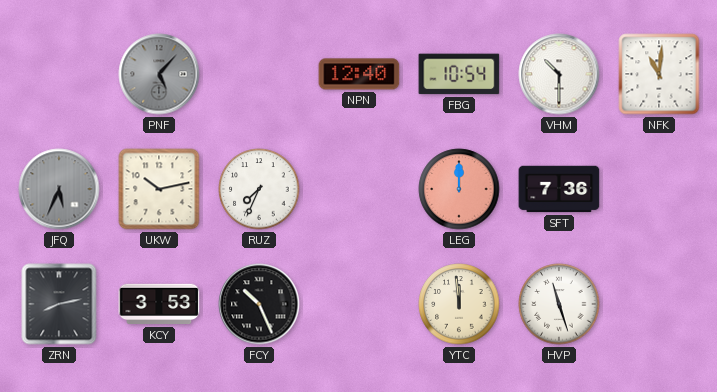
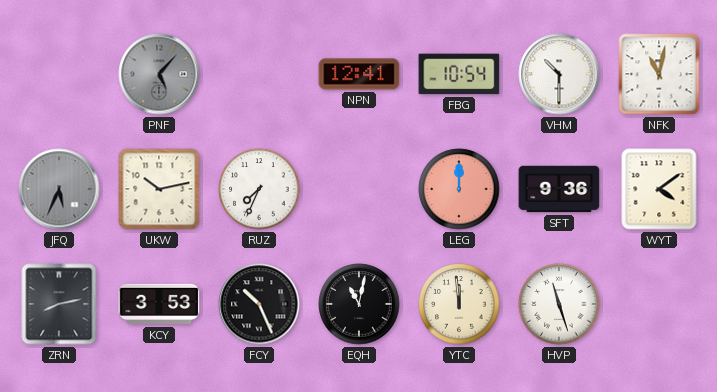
NPN: 12:40 -> 12:41 (359, 74)
NFK: 11:01 -> 11:02 (659, 74)
SFT: 7:36 -> 9:36 (559, 189)
WYT: none -> 4:09 (659, 189)
EQH: none -> 11:02 (359, 304)
